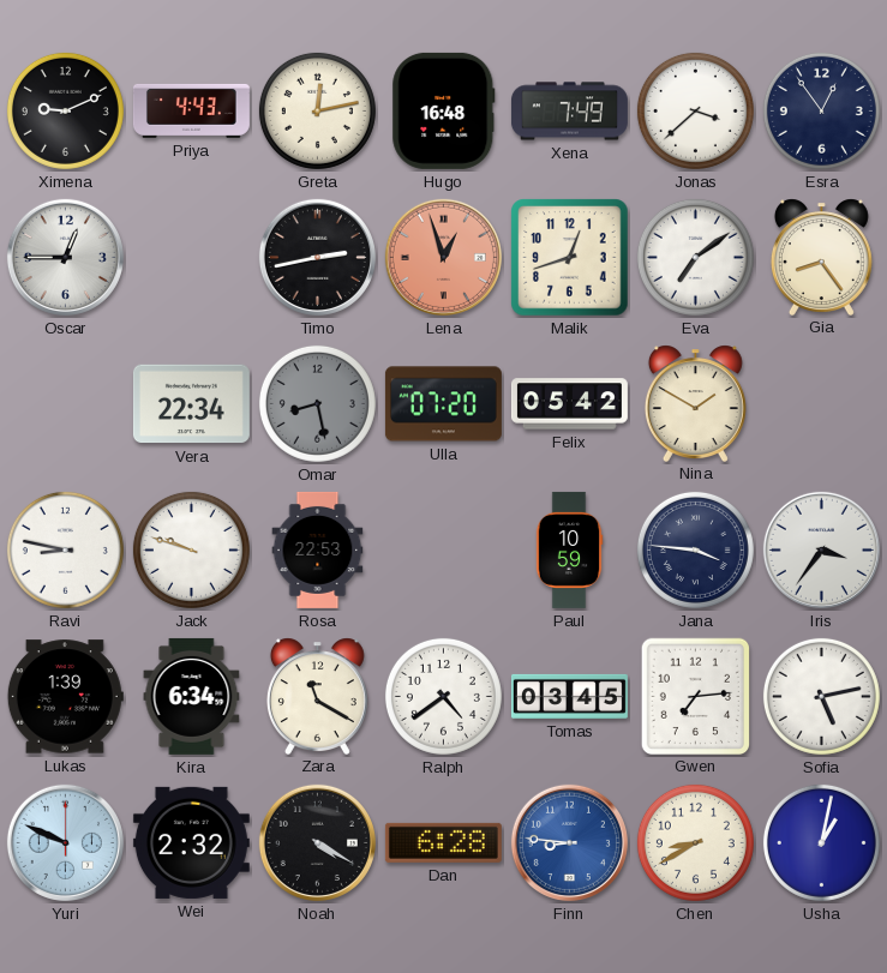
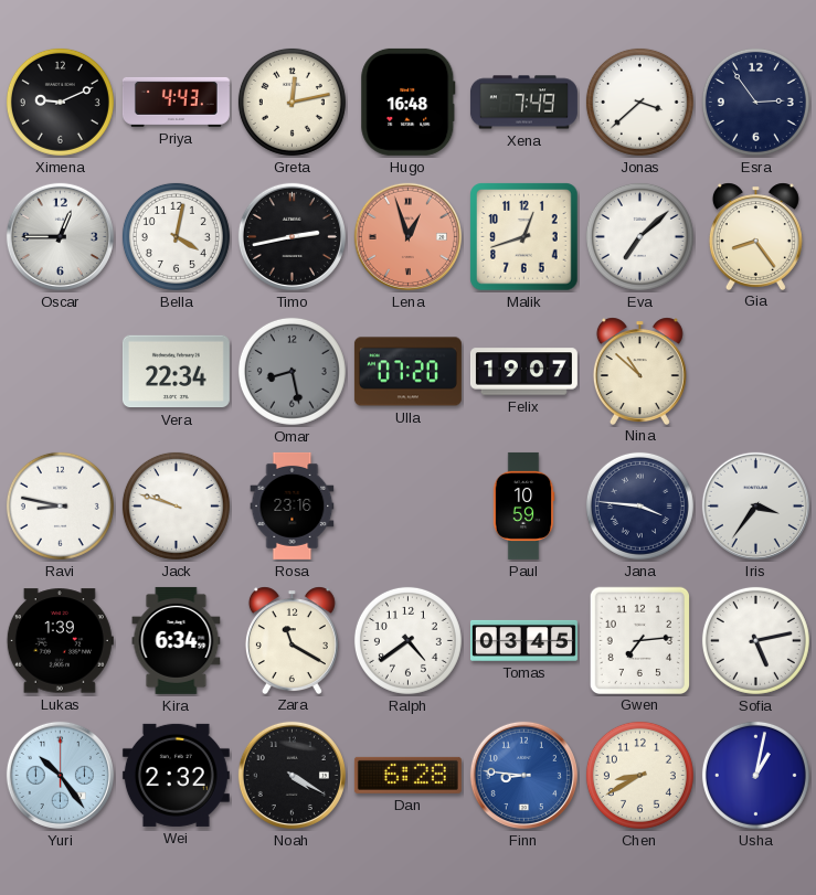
Esra: 12:54 -> 2:54 (755, 102)
Bella: none -> 4:02 (176, 236)
Eva: 7:09 -> 7:08 (639, 236)
Felix: 05:42 -> 19:07 (523, 372)
Nina: 1:50 -> 10:52 (639, 371)
Rosa: 22:53 -> 23:16 (293, 505)
Yuri: 9:49 -> 10:24 (60, 775)
